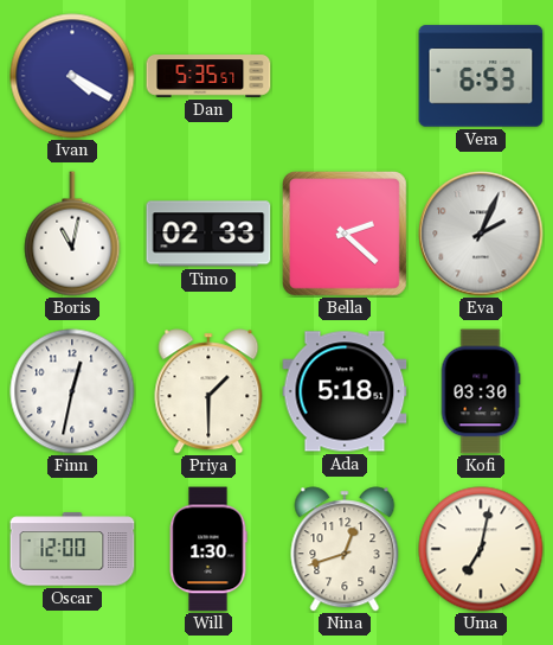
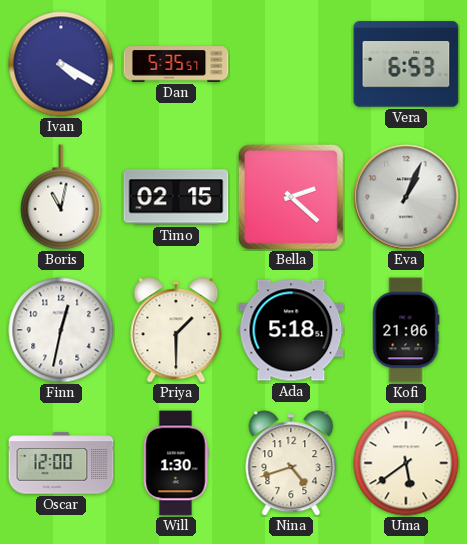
Timo: 02:33 -> 02:15 (176, 197)
Eva: 2:04 -> 1:04 (406, 197)
Kofi: 03:30 -> 21:06 (406, 330)
Nina: 12:42 -> 4:42 (291, 463)
Uma: 7:02 -> 5:39 (406, 463)
